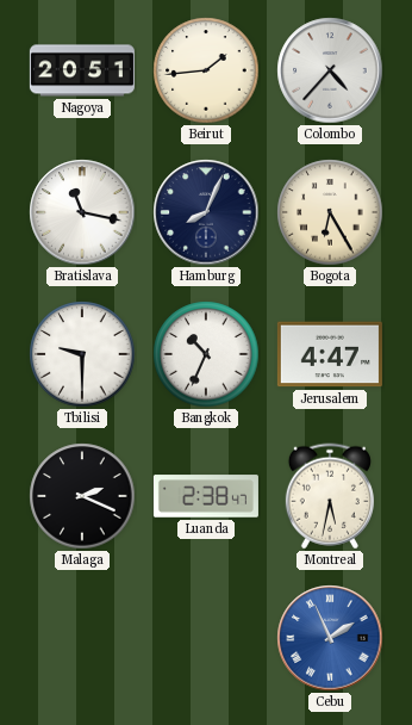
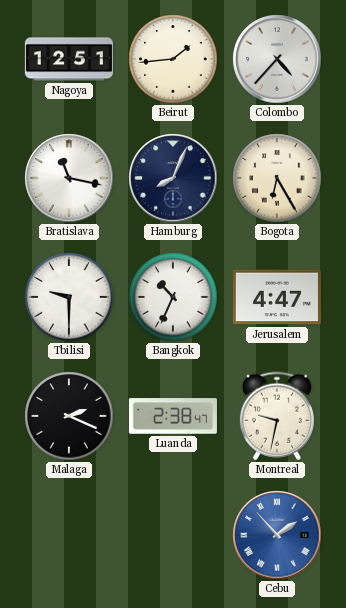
Nagoya: 20:51 -> 12:51 (69, 59)
Montreal: 5:32 -> 9:32 (277, 416)
Cebu: 1:56 -> 1:53 (277, 535)
